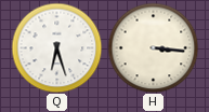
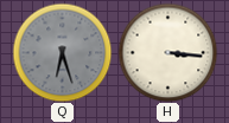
Q dial: white -> grey (62, 52)
